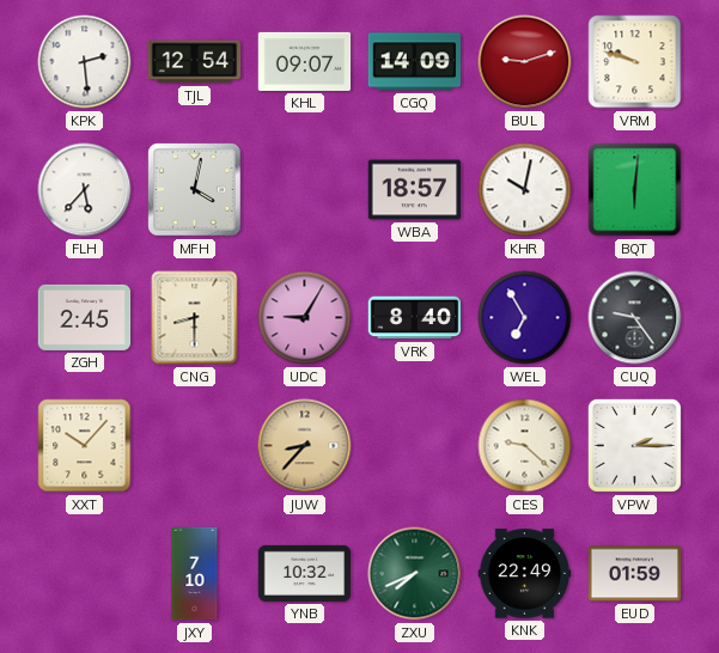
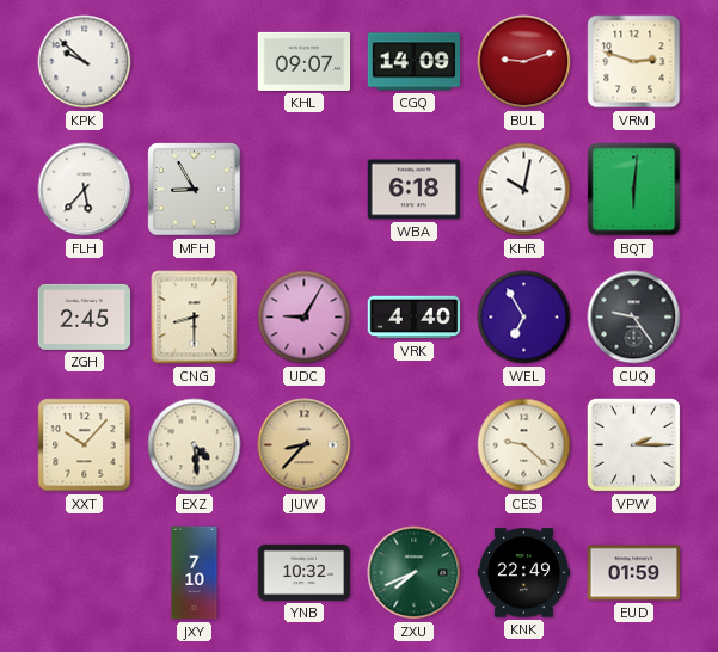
KPK: 2:29 -> 9:52 (85, 62)
TJL: 12:54 -> none (195, 62)
VRM: 9:48 -> 2:48 (634, 62)
MFH: 4:02 -> 8:55 (195, 190)
WBA: 18:57 -> 6:18 (415, 190)
VRK: 8:40 -> 4:40 (415, 318)
EXZ: none -> 4:29 (195, 445)
